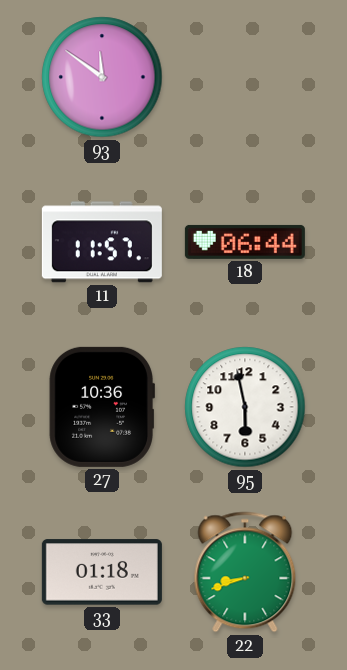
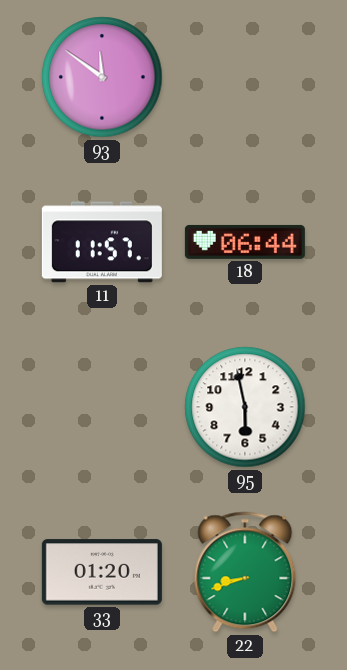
27: 10:36 -> none (102, 407)
33: 01:18 -> 01:20 (102, 572)
